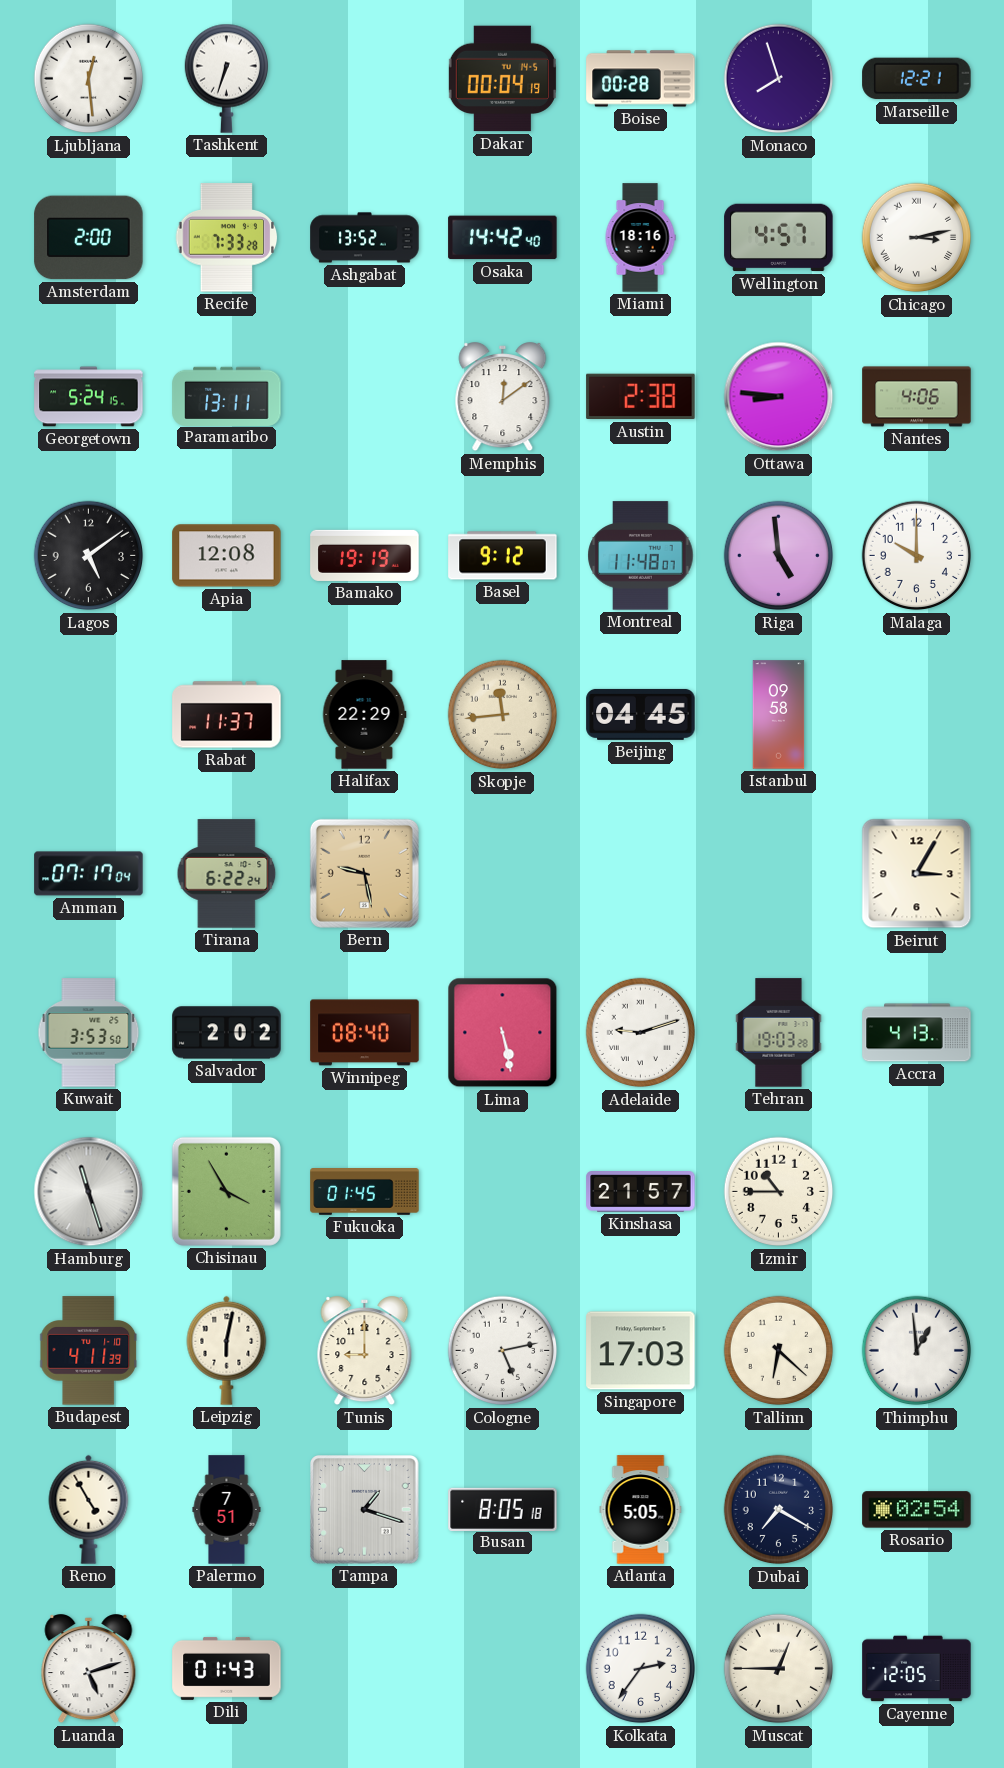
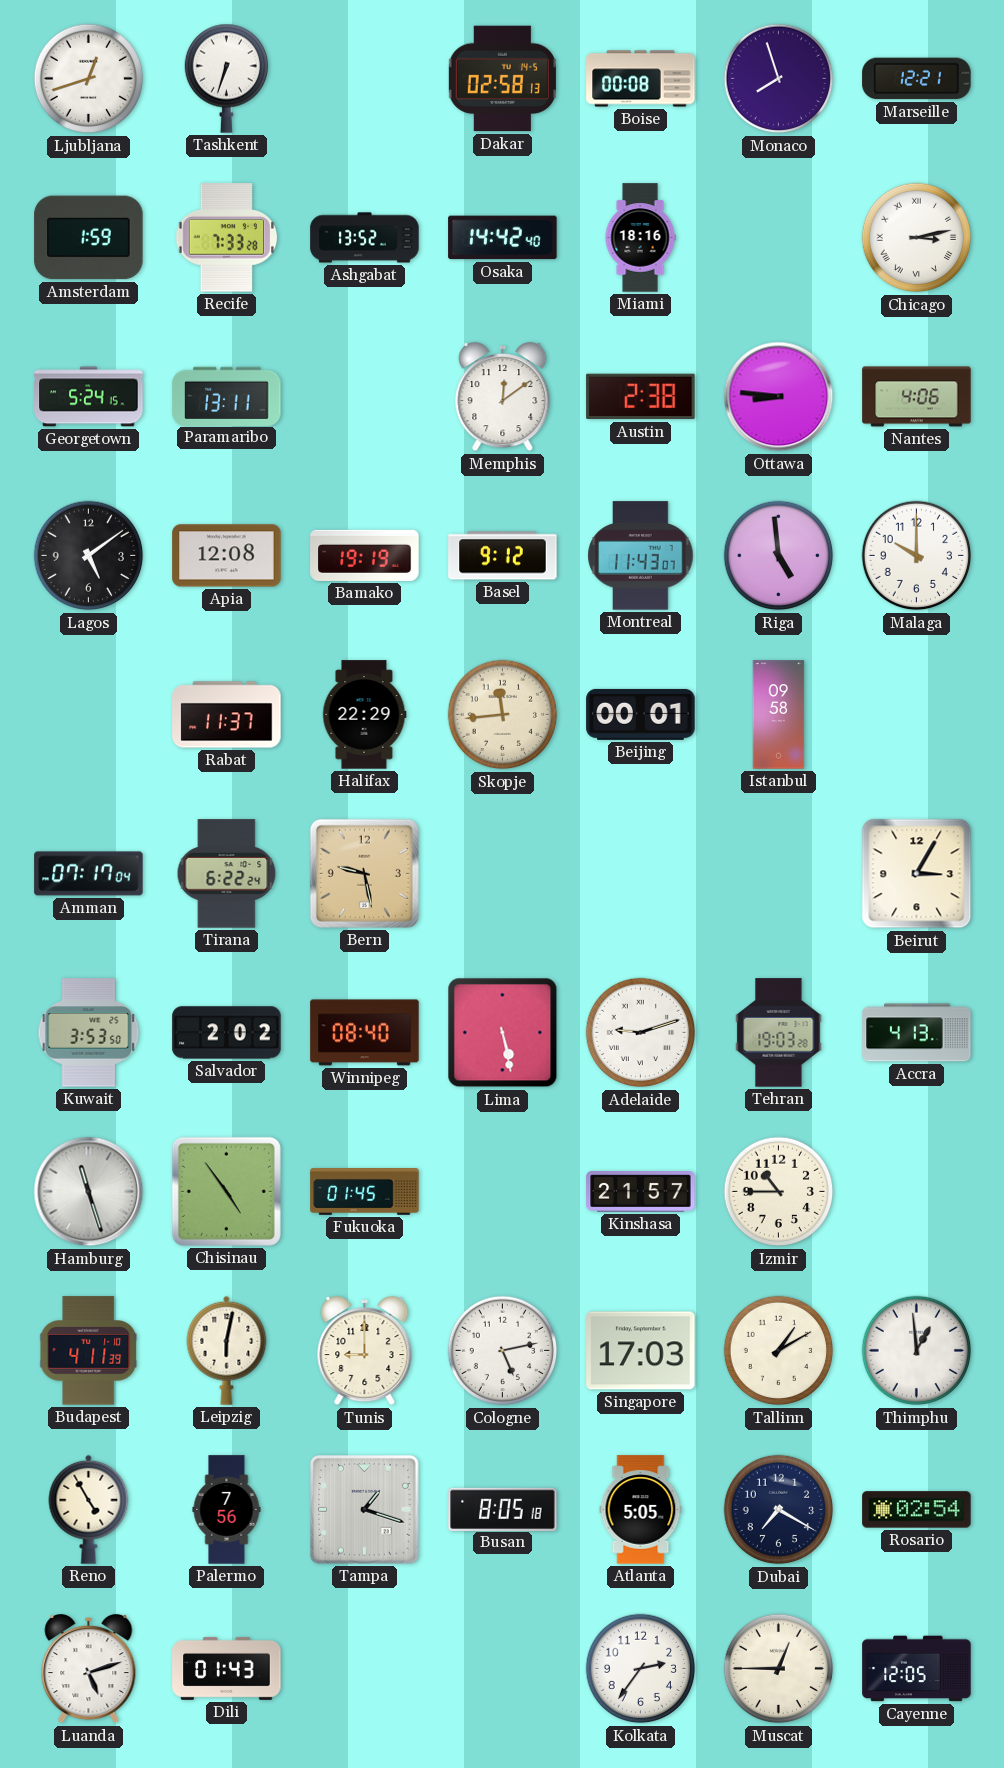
Ljubljana: 12:29 -> 12:42 (89, 79)
Dakar: 00:04 -> 02:58 (502, 79)
Boise: 00:28 -> 00:08 (641, 79)
Amsterdam: 2:00 -> 1:59 (89, 238)
Wellington: 4:57 -> none (779, 238)
Montreal: 11:48 -> 11:43 (641, 556)
Beijing: 04:45 -> 00:01 (641, 714)
Chisinau: 3:55 -> 4:54 (226, 1191)
Tallinn: 6:22 -> 1:10 (779, 1351)
Palermo: 7:51 -> 7:56 (227, 1510)
